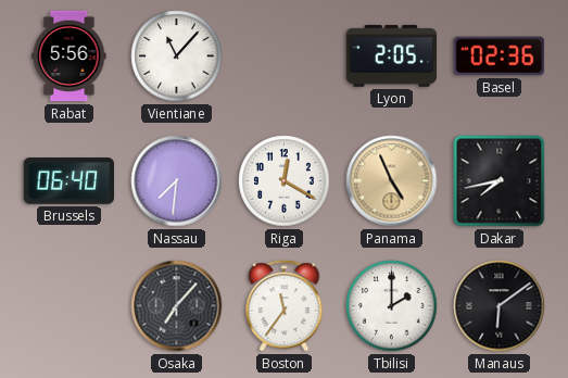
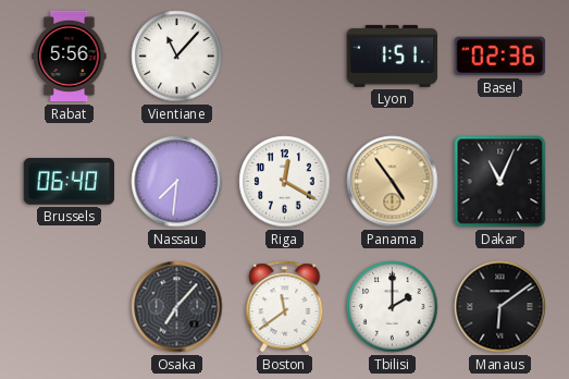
Lyon: 2:05 -> 1:51 (393, 56)
Panama: 4:56 -> 4:54 (393, 182)
Dakar: 7:43 -> 11:04 (500, 182)
Boston: 11:36 -> 11:39 (285, 307)
